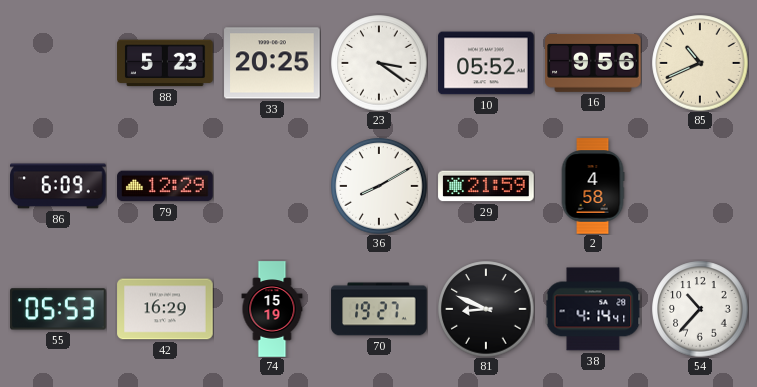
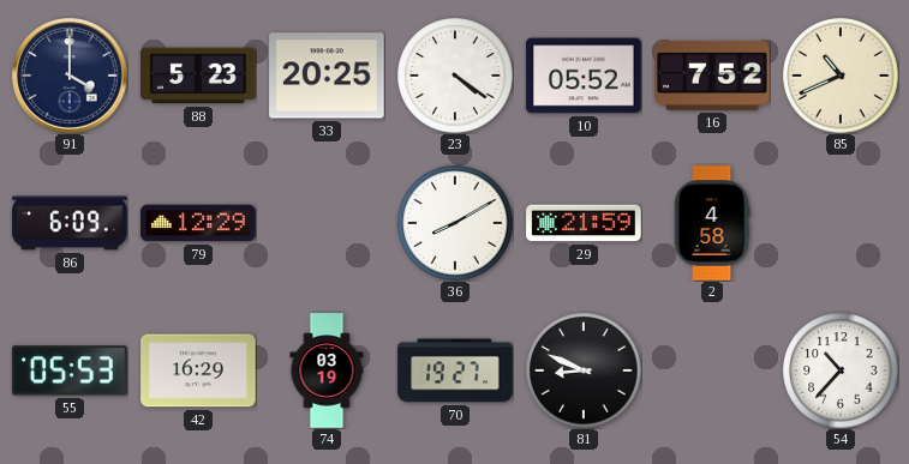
91: none -> 4:00 (71, 77)
23: 3:21 -> 4:21 (455, 76)
16: 9:56 -> 7:52 (712, 76)
74: 15:19 -> 03:19 (327, 370)
38: 4:14 -> none (593, 309)
